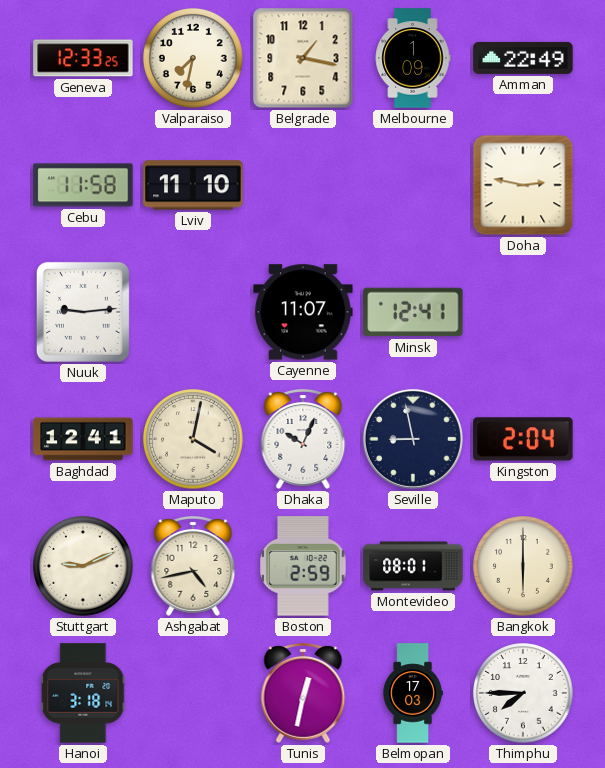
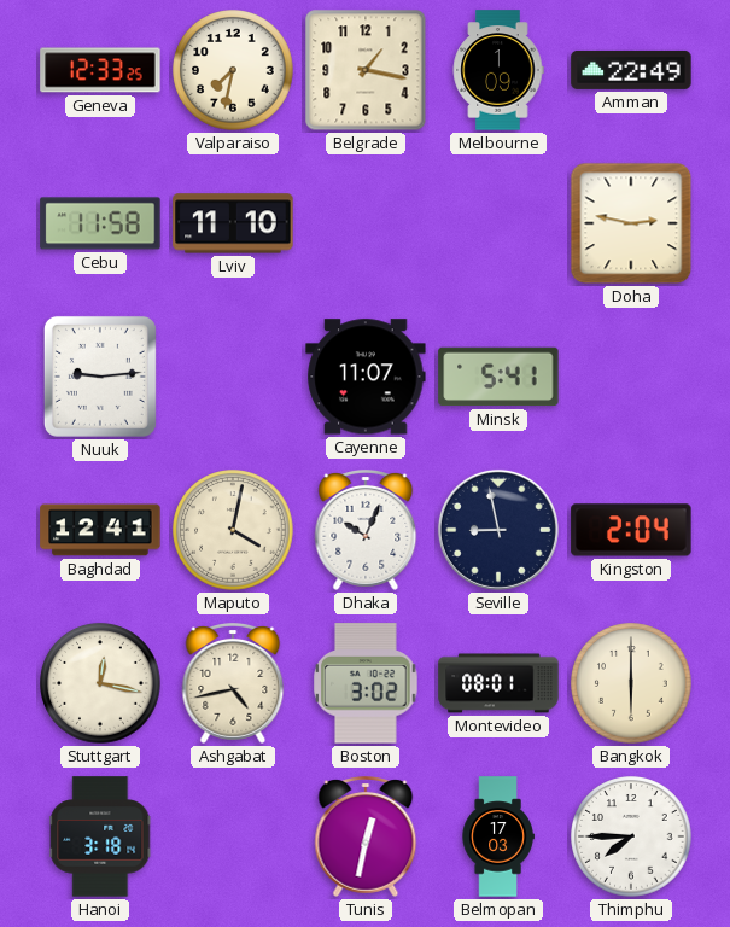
Minsk: 12:41 -> 5:41 (498, 377)
Stuttgart: 9:11 -> 12:17 (100, 683)
Boston: 2:59 -> 3:02 (367, 683)
